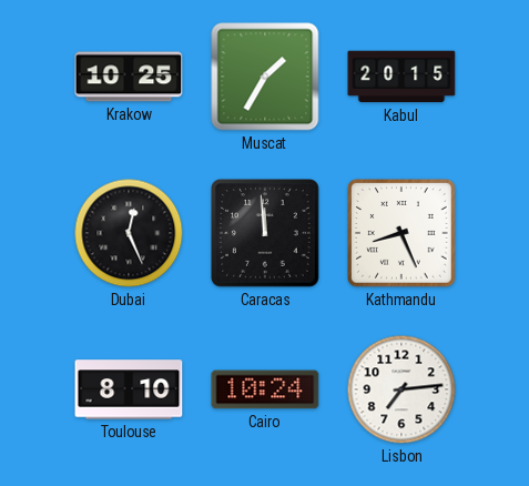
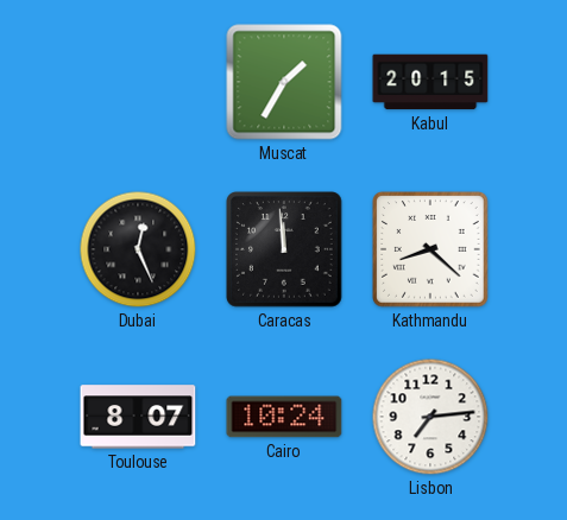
Krakow: 10:25 -> none (129, 77)
Kathmandu: 8:26 -> 8:22 (431, 249)
Toulouse: 8:10 -> 8:07 (138, 417)
